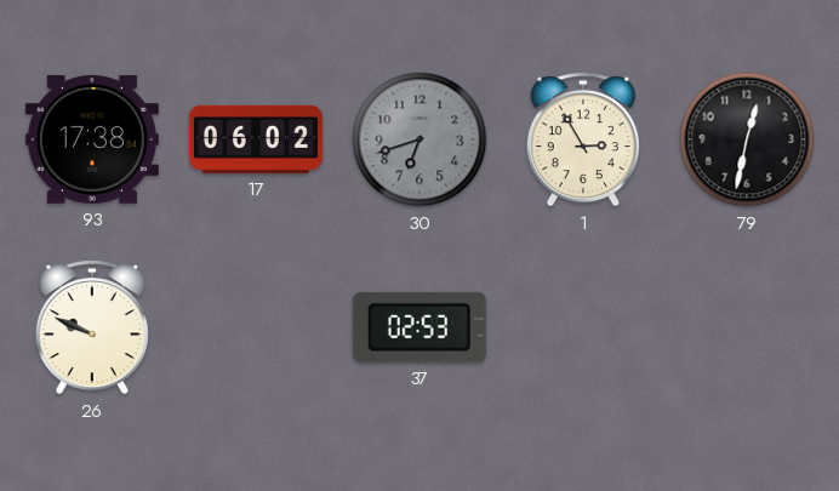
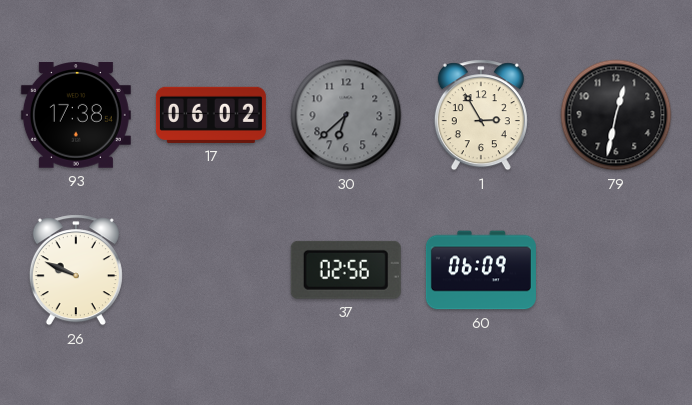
30: 6:42 -> 6:38 (346, 115)
37: 02:53 -> 02:56 (346, 270)
60: none -> 06:09 (481, 270)
